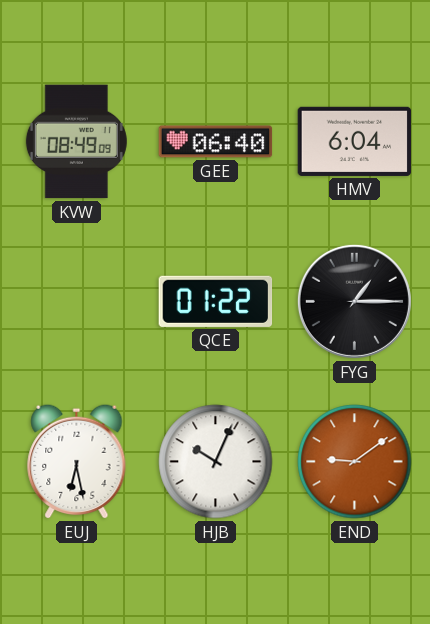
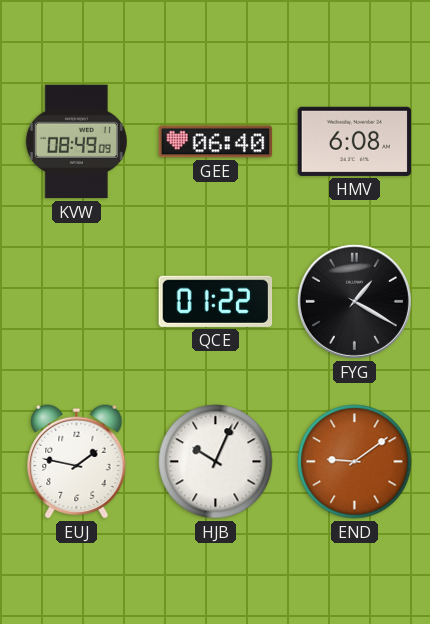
HMV: 6:04 -> 6:08 (355, 141)
FYG: 1:15 -> 1:20 (354, 301)
EUJ: 6:28 -> 1:47 (77, 461)
